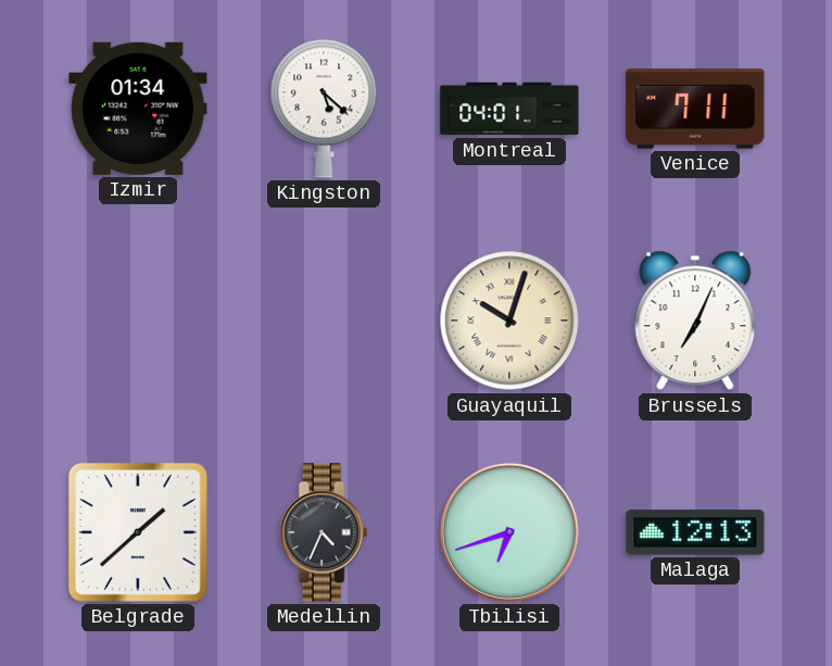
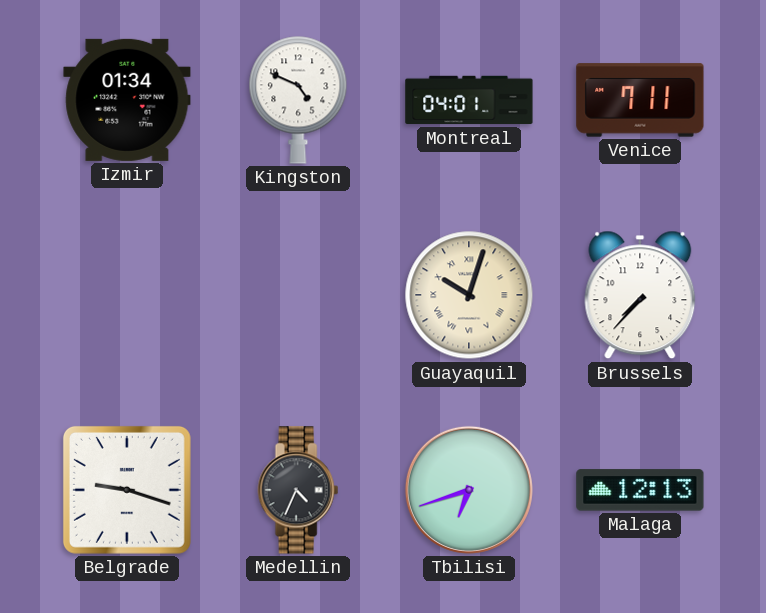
Kingston: 5:22 -> 4:49 (298, 100)
Brussels: 7:04 -> 7:37 (640, 295)
Belgrade: 1:38 -> 9:18 (127, 490)
